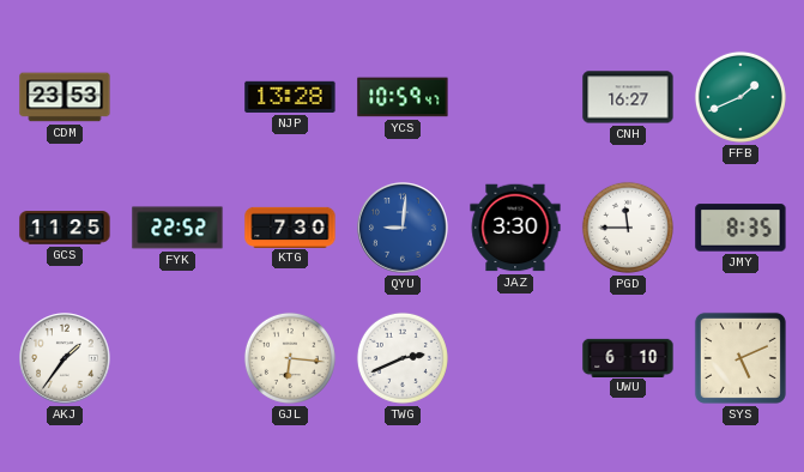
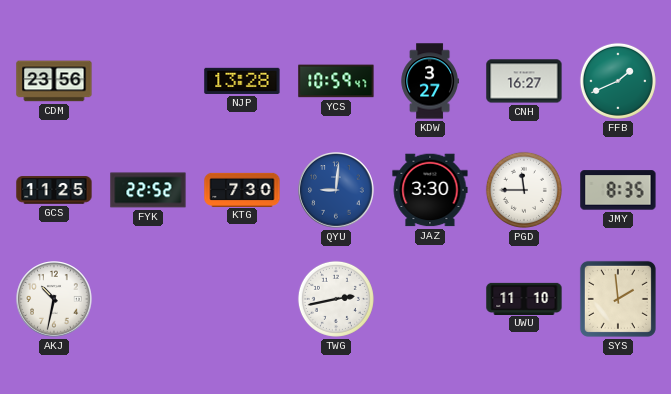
CDM: 23:53 -> 23:56 (54, 81)
KDW: none -> 3:27 (429, 81)
AKJ: 1:36 -> 10:32 (54, 299)
GJL: 6:16 -> none (290, 358)
TWG: 2:41 -> 2:43 (336, 299)
UWU: 6:10 -> 11:10 (524, 298)
SYS: 5:11 -> 1:59 (618, 299)
